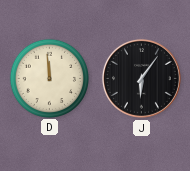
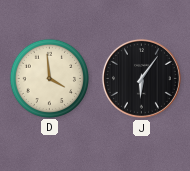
D: 11:59 -> 3:59 (49, 78)
